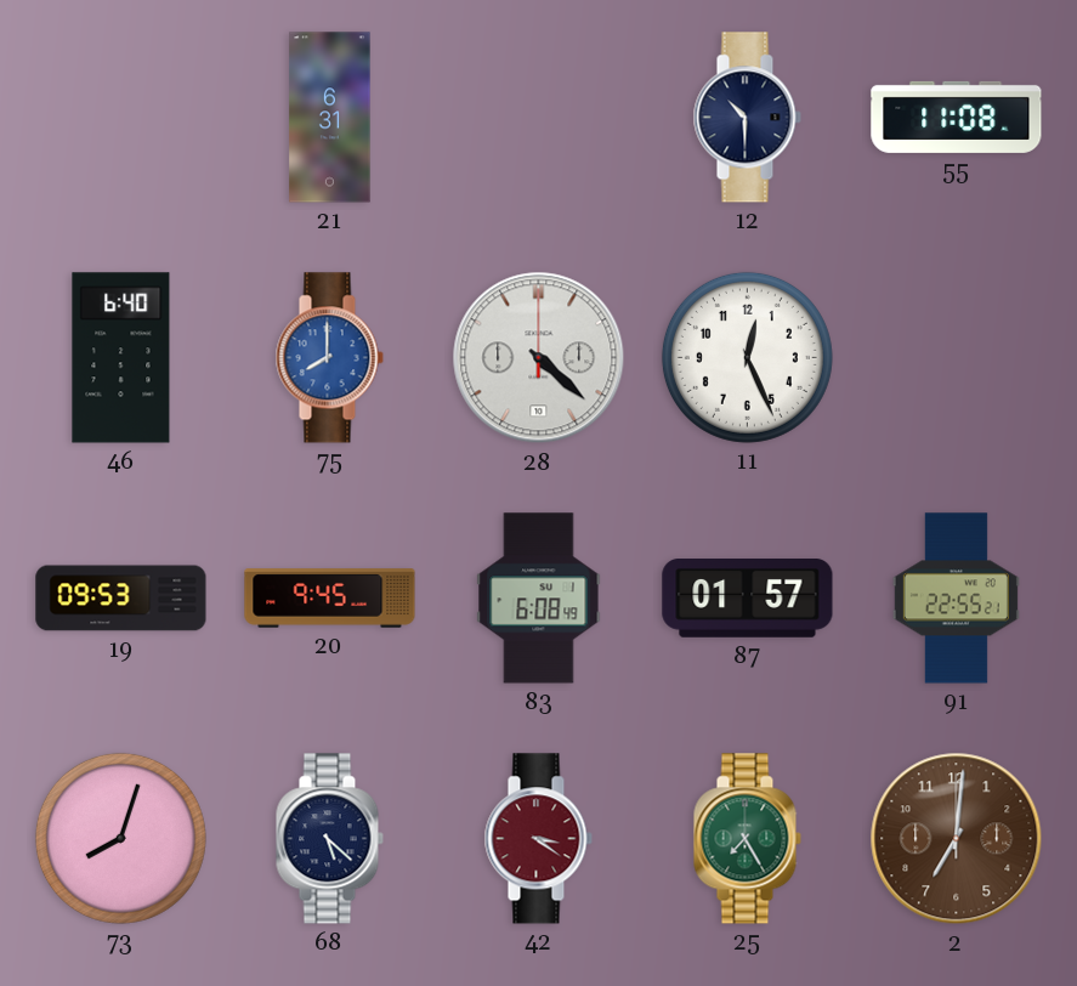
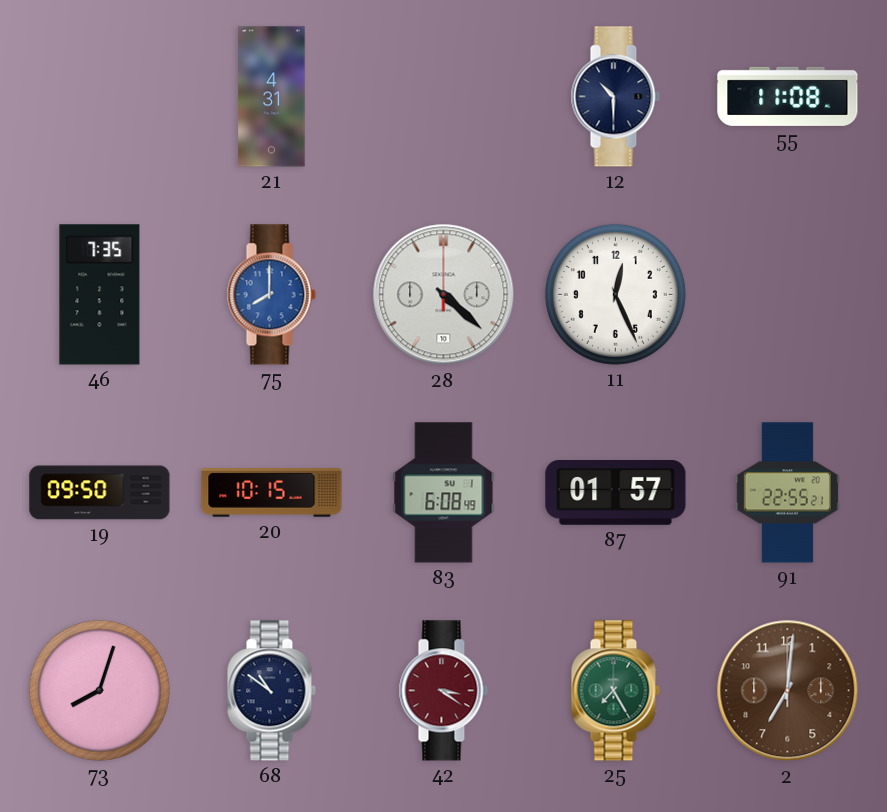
21: 6:31 -> 4:31 (272, 97)
46: 6:40 -> 7:35 (100, 295)
19: 09:53 -> 09:50 (100, 493)
20: 9:45 -> 10:15 (272, 493)
68: 5:22 -> 10:51 (271, 691)
